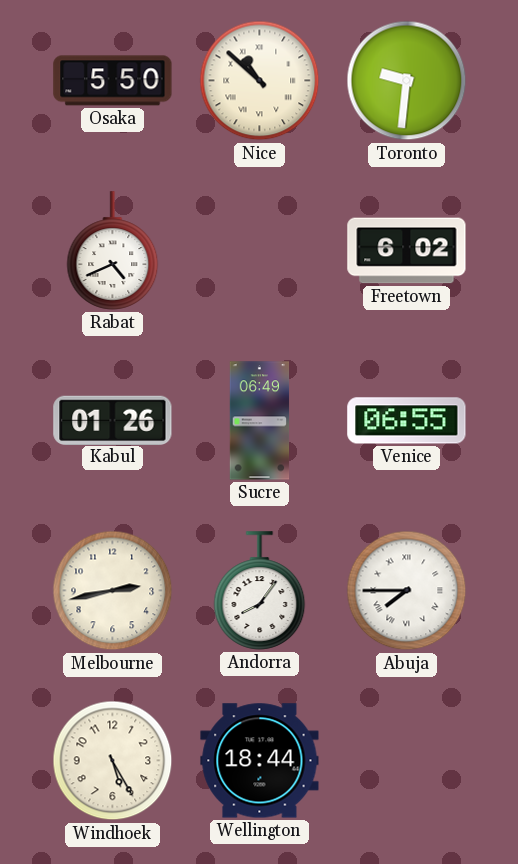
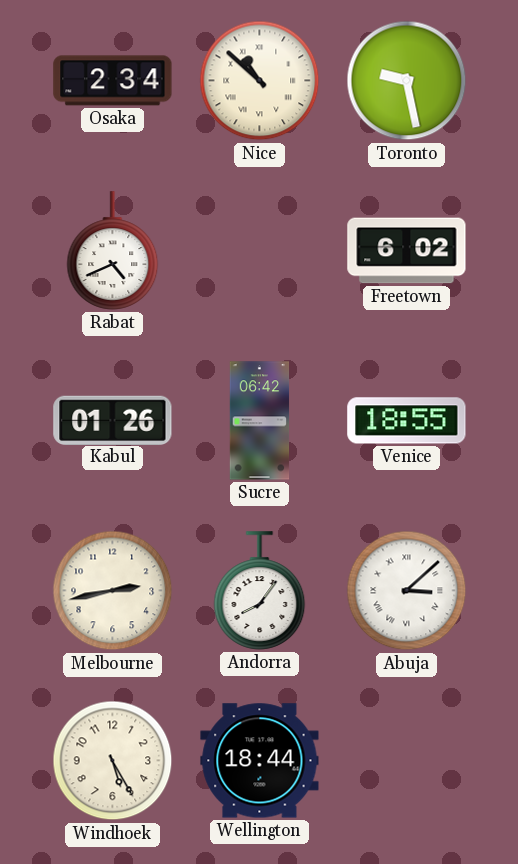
Osaka: 5:50 -> 2:34 (113, 81)
Toronto: 9:31 -> 9:28 (407, 81)
Sucre: 06:49 -> 06:42 (260, 421)
Venice: 06:55 -> 18:55 (407, 421)
Abuja: 7:45 -> 3:08 (407, 591)
